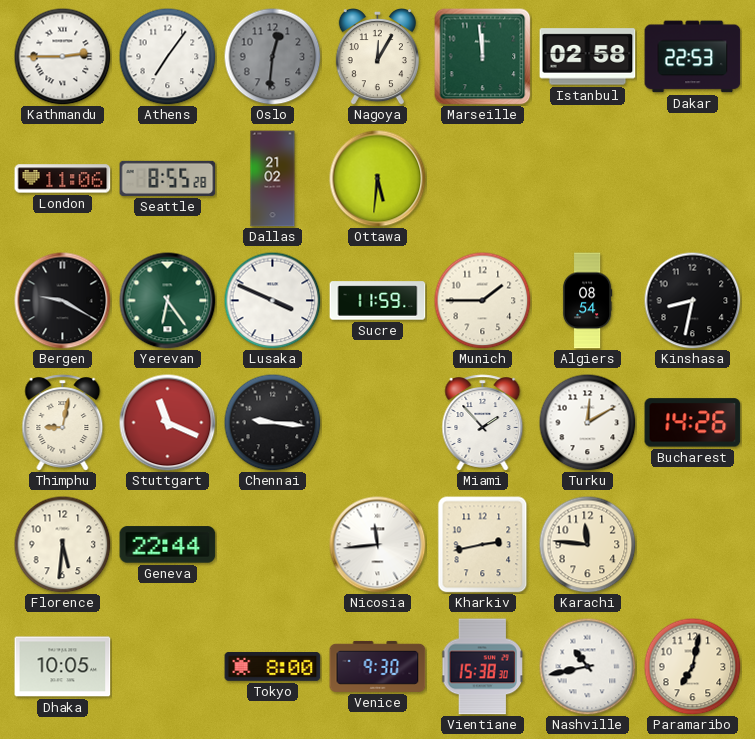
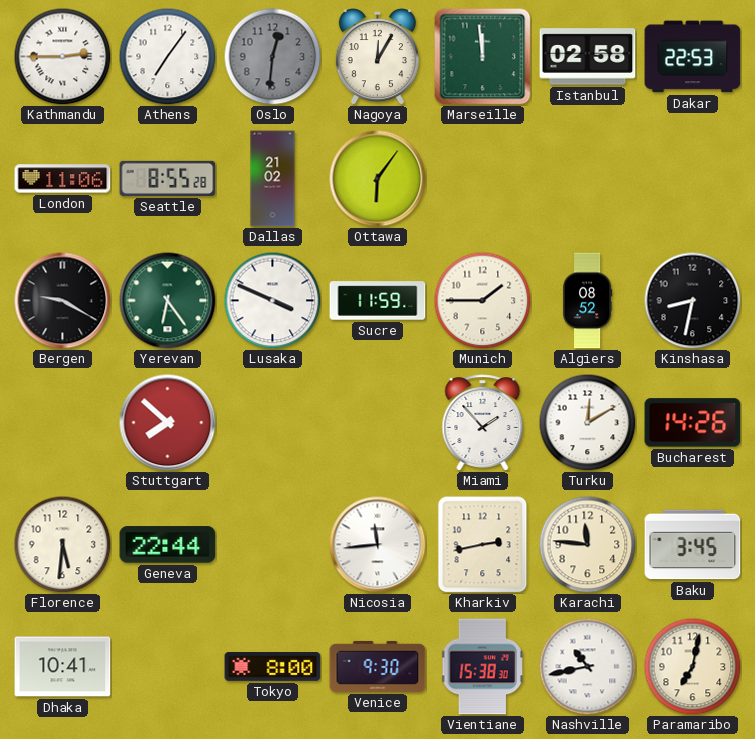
Ottawa: 5:31 -> 6:06 (378, 179)
Algiers: 08:54 -> 08:52 (587, 301)
Thimphu: 9:02 -> none (63, 423)
Stuttgart: 11:19 -> 7:52 (168, 423)
Chennai: 9:16 -> none (272, 422)
Baku: none -> 3:45 (693, 545)
Dhaka: 10:05 -> 10:41 (63, 667)
